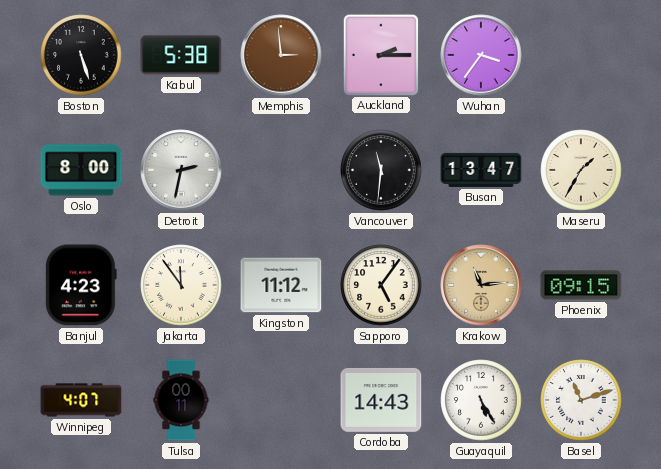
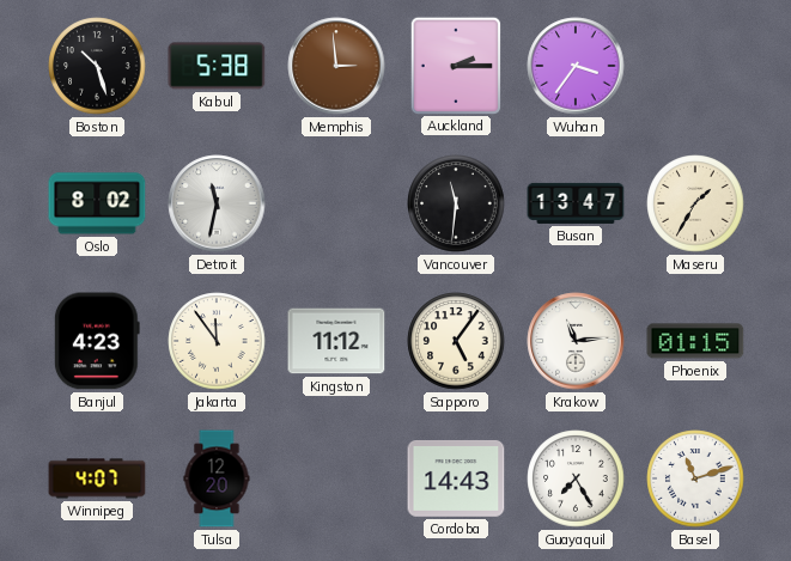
Boston: 5:27 -> 10:27 (97, 66)
Oslo: 8:00 -> 8:02 (97, 203)
Detroit: 2:32 -> 11:32 (217, 203)
Krakow dial: champagne -> white (576, 341)
Phoenix: 09:15 -> 01:15 (695, 341)
Tulsa: 00:11 -> 12:20 (217, 478)
Guayaquil: 5:25 -> 7:25 (576, 478)
